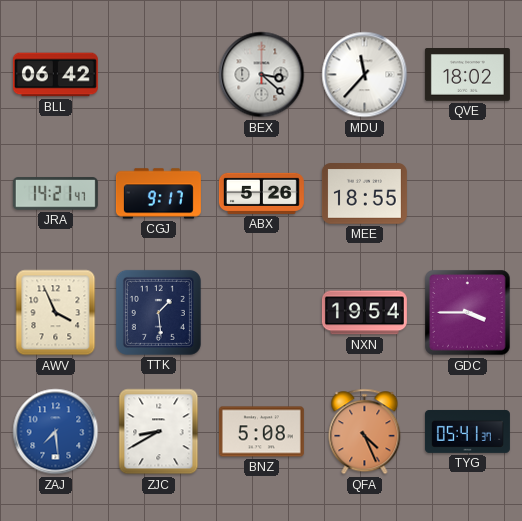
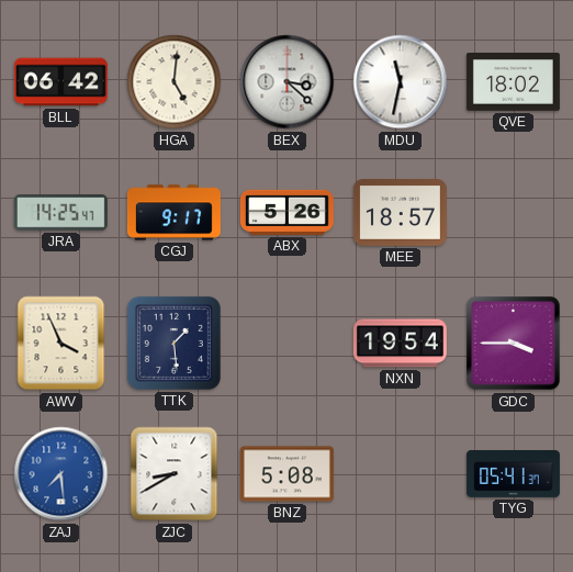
HGA: none -> 5:01 (175, 82)
MDU: 11:37 -> 11:32 (401, 82)
JRA: 14:21 -> 14:25 (60, 213)
MEE: 18:55 -> 18:57 (400, 213)
QFA: 4:26 -> none (365, 432)
